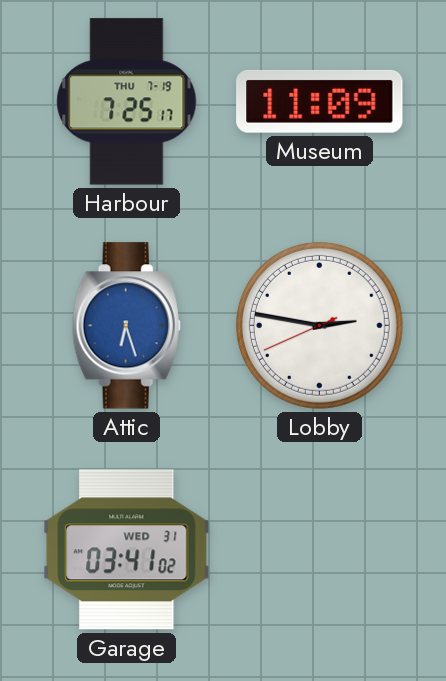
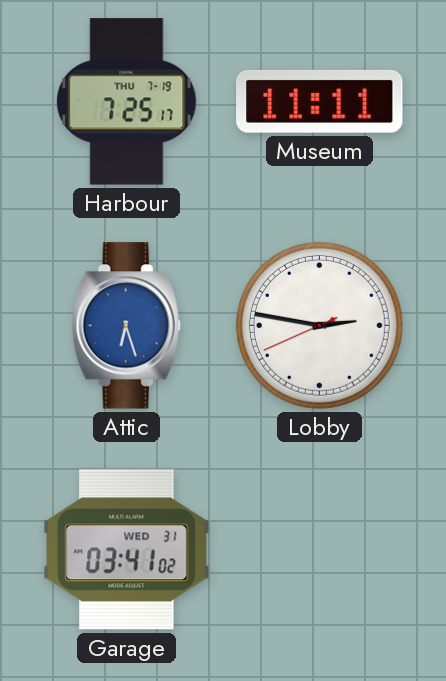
Museum: 11:09 -> 11:11 (320, 101)
